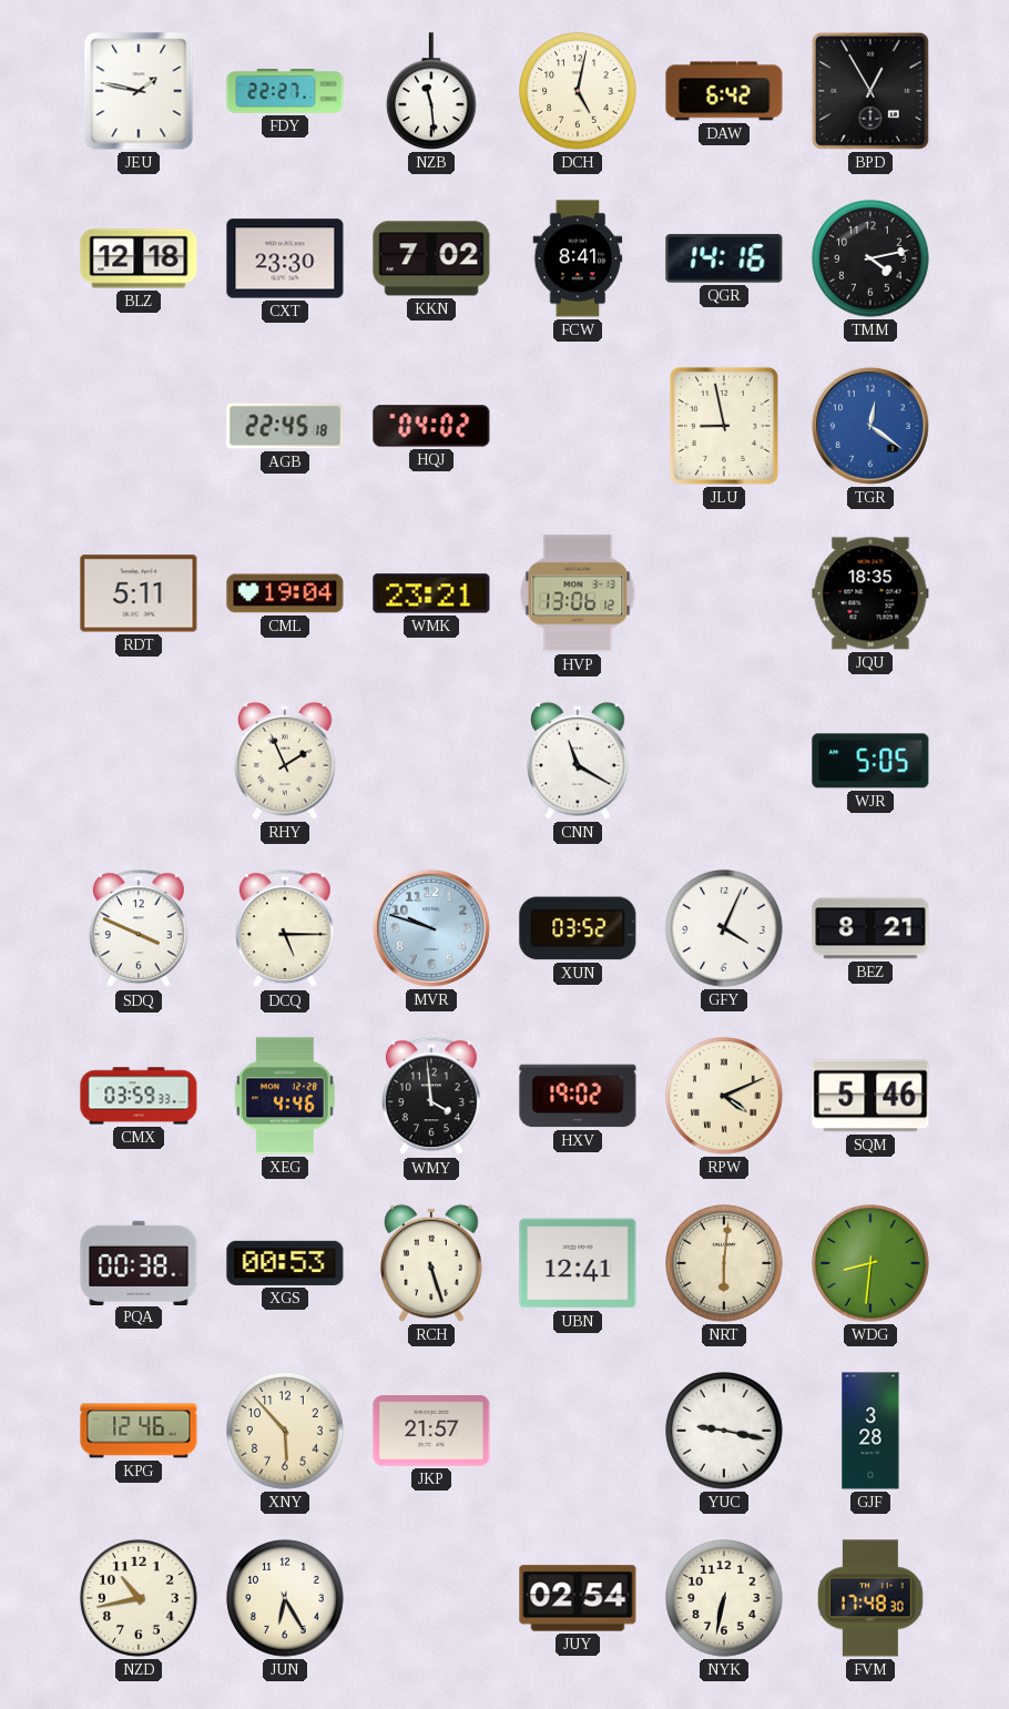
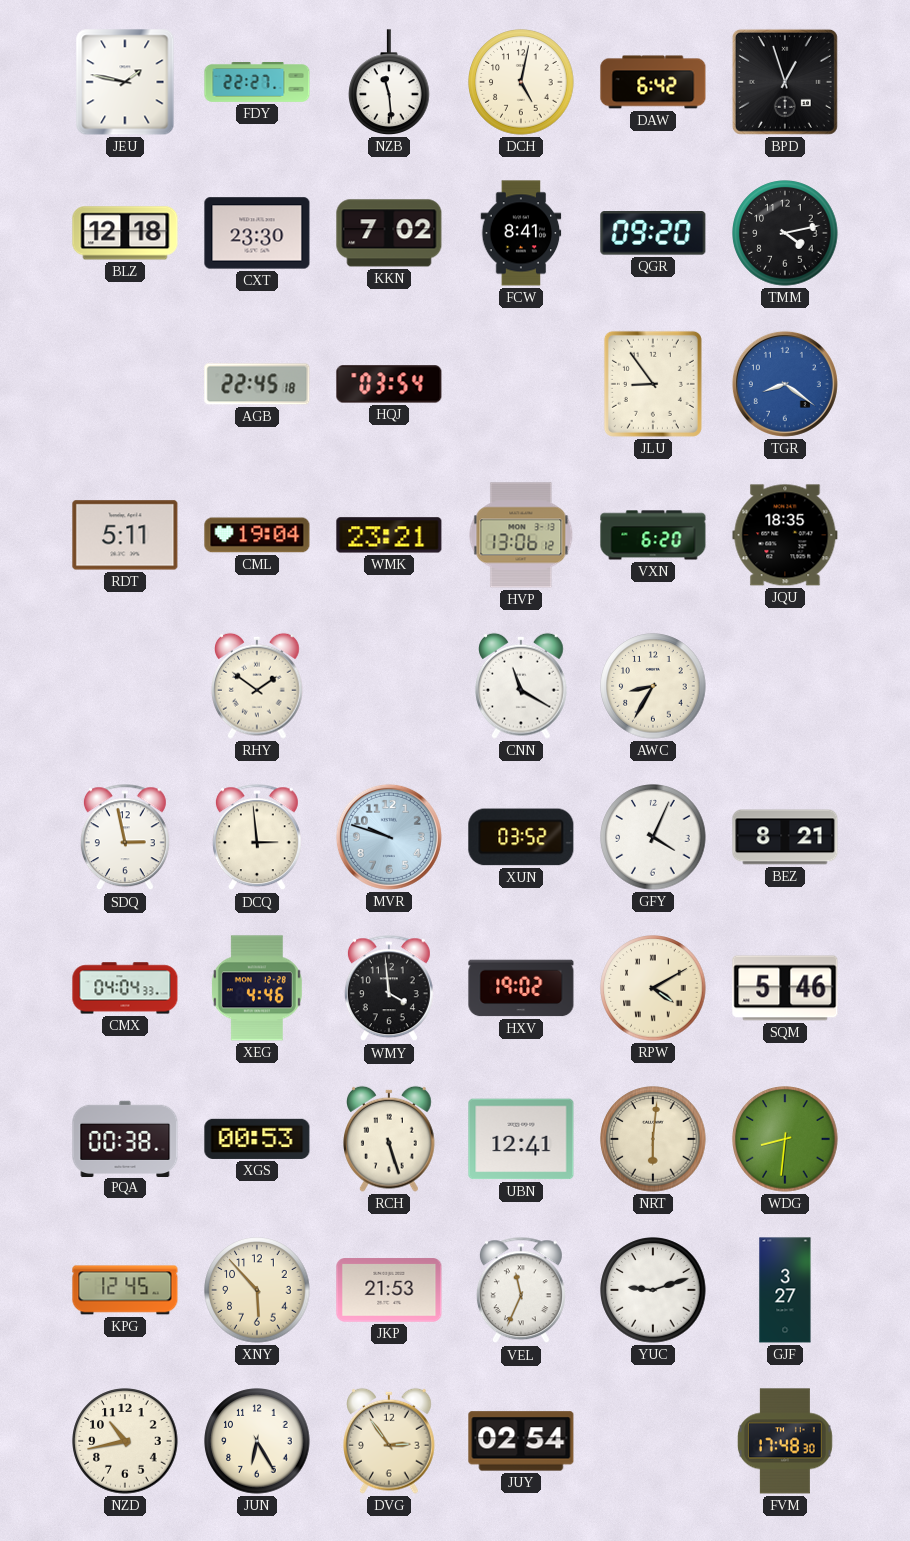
BPD: 12:55 -> 12:57 (785, 82)
QGR: 14:16 -> 09:20 (653, 234)
HQJ: 04:02 -> 03:54 (389, 384)
JLU: 8:58 -> 8:54 (653, 384)
TGR: 12:21 -> 8:21 (785, 384)
VXN: none -> 6:20 (653, 535)
RHY: 1:56 -> 1:51 (258, 686)
AWC: none -> 8:35 (653, 686)
WJR: 5:05 -> none (870, 761)
SDQ: 3:49 -> 2:58 (125, 838)
DCQ: 5:15 -> 2:59 (257, 838)
CMX: 03:59 -> 04:04 (125, 988)
RPW: 4:11 -> 4:10 (653, 988)
KPG: 12:46 -> 12:45 (125, 1290)
JKP: 21:57 -> 21:53 (389, 1290)
VEL: none -> 11:34 (521, 1291)
YUC: 9:17 -> 9:12 (653, 1290)
GJF: 3:28 -> 3:27 (785, 1290)
DVG: none -> 2:54 (390, 1441)
NYK: 6:32 -> none (724, 1598)
